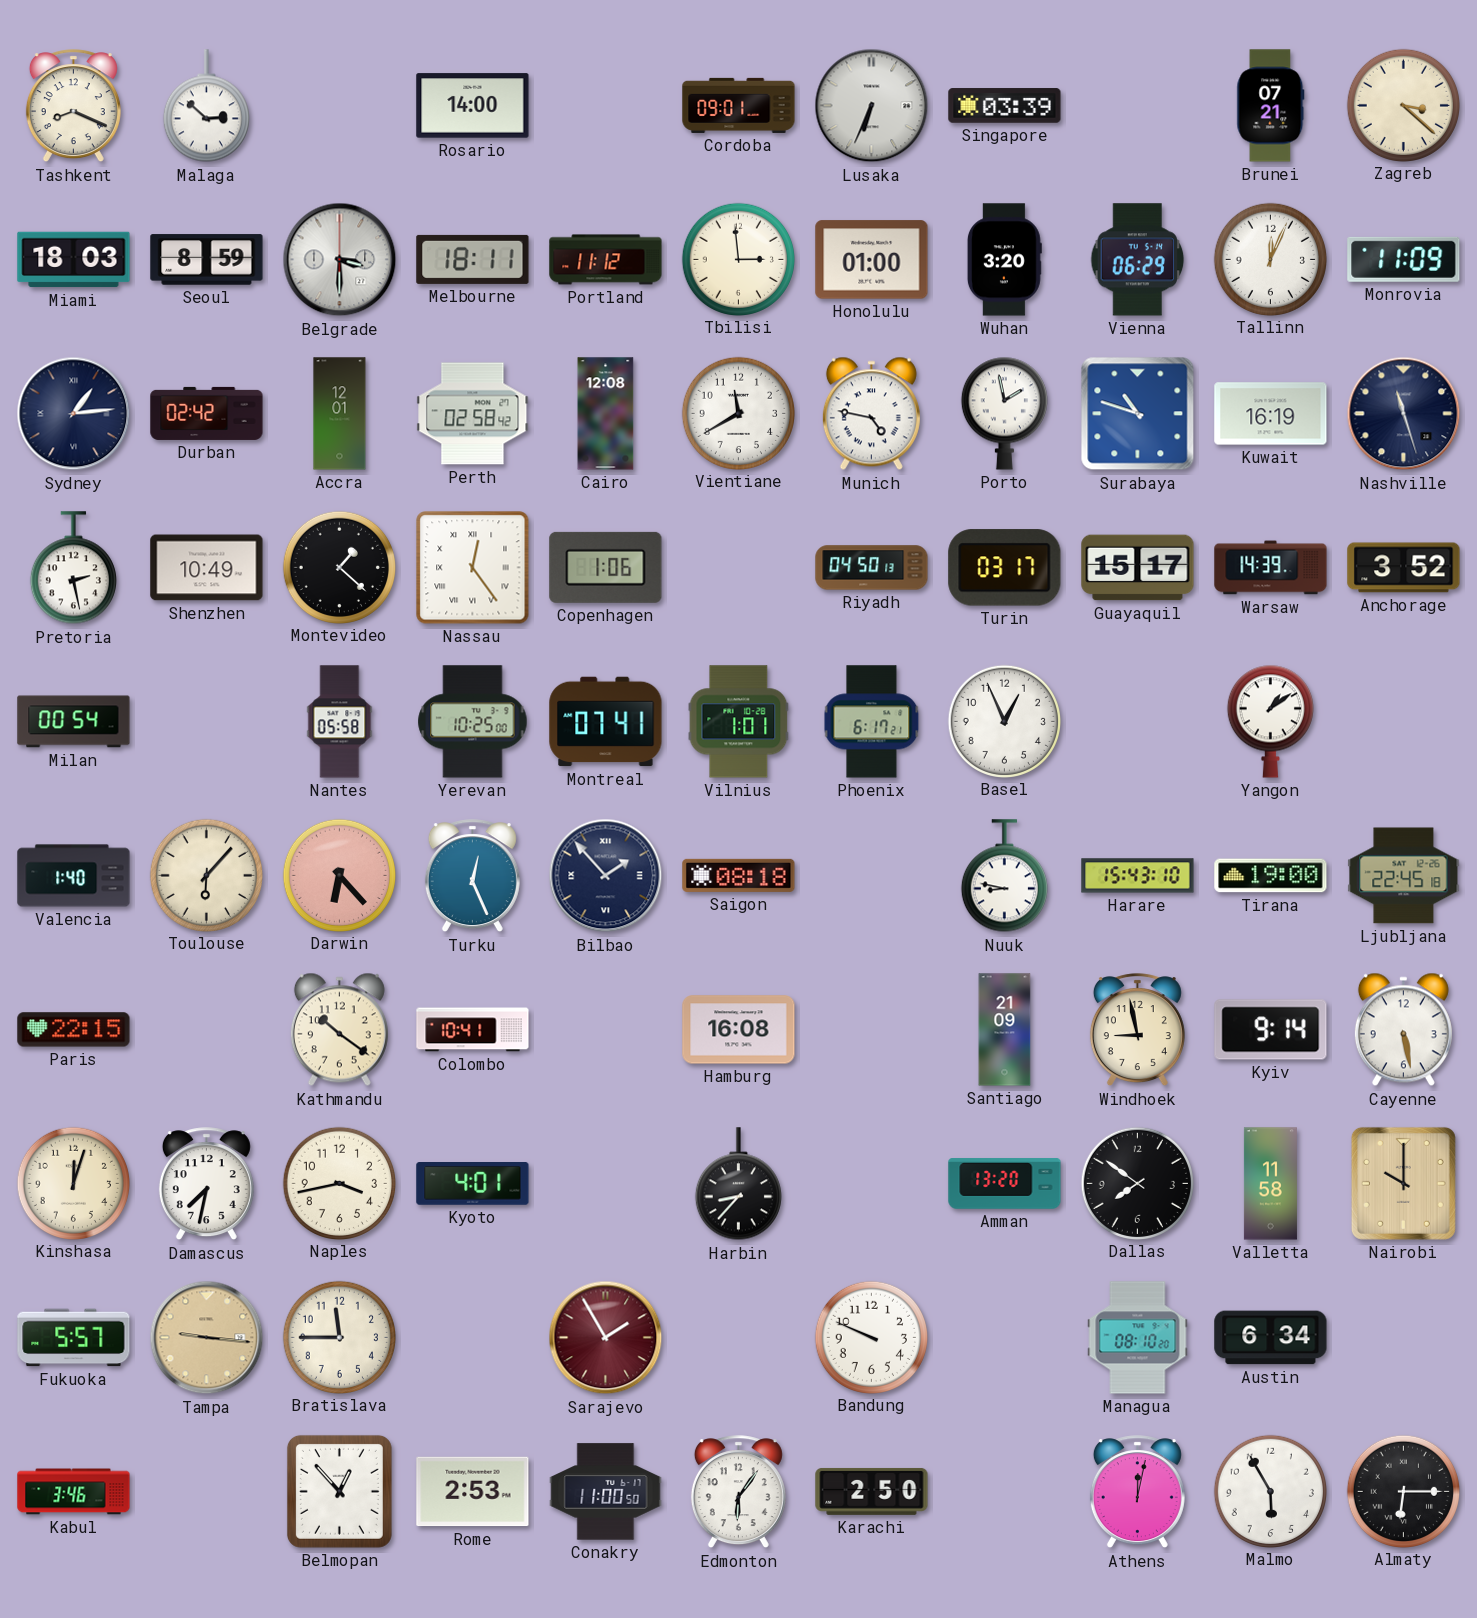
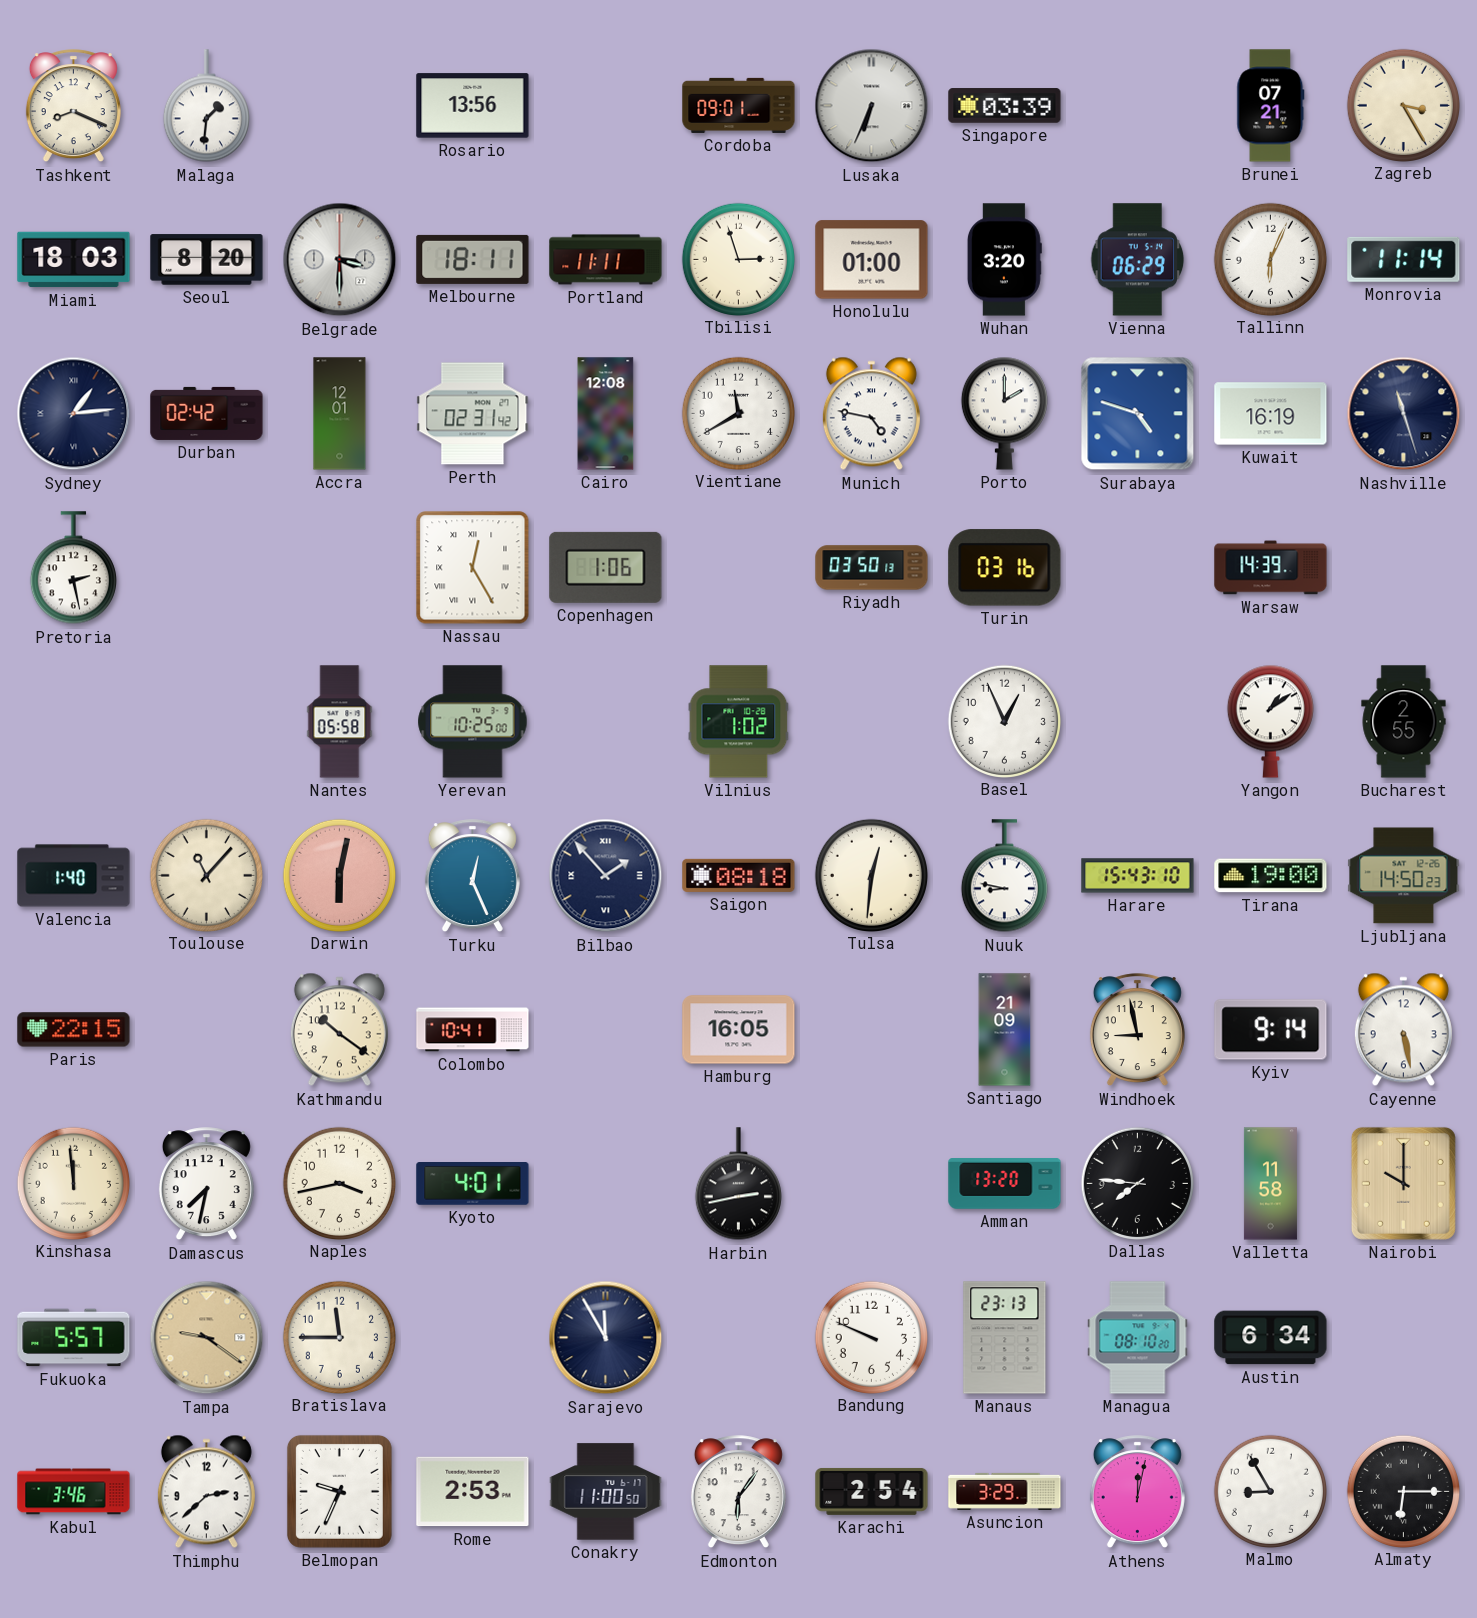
Malaga: 2:52 -> 1:31 (206, 106)
Rosario: 14:00 -> 13:56 (473, 106)
Zagreb: 3:22 -> 3:25 (1403, 105)
Seoul: 8:59 -> 8:20 (207, 260)
Portland: 11:12 -> 11:11 (606, 260)
Tbilisi: 2:59 -> 2:57 (738, 259)
Tallinn: 12:04 -> 6:04 (1270, 259)
Monrovia: 11:09 -> 11:14 (1404, 259)
Perth: 02:58 -> 02:31 (473, 414)
Porto: 1:58 -> 2:00 (1004, 413)
Surabaya: 10:48 -> 4:48 (1138, 414)
Shenzhen: 10:49 -> none (207, 568)
Montevideo: 1:22 -> none (339, 567)
Nassau: 12:24 -> 12:25 (473, 568)
Riyadh: 04:50 -> 03:50 (872, 568)
Turin: 03:17 -> 03:16 (1005, 568)
Guayaquil: 15:17 -> none (1138, 568)
Anchorage: 3:52 -> none (1404, 568)
Milan: 00:54 -> none (74, 722)
Montreal: 07:41 -> none (606, 722)
Vilnius: 1:01 -> 1:02 (739, 722)
Phoenix: 6:17 -> none (872, 722)
Bucharest: none -> 2:55 (1404, 722)
Toulouse: 6:07 -> 11:07 (206, 875)
Darwin: 6:23 -> 6:02 (339, 875)
Tulsa: none -> 12:31 (871, 875)
Ljubljana: 22:45 -> 14:50 (1404, 876)
Hamburg: 16:08 -> 16:05 (739, 1030)
Kinshasa: 12:03 -> 11:59 (73, 1183)
Harbin: 8:37 -> 2:43 (738, 1184)
Dallas: 7:51 -> 7:46 (1137, 1183)
Tampa: 9:16 -> 9:21 (207, 1338)
Sarajevo: 1:55 -> 11:55 (606, 1338)
Sarajevo dial: burgundy -> navy (606, 1338)
Manaus: none -> 23:13 (1005, 1338)
Thimphu: none -> 2:38 (206, 1492)
Belmopan: 12:53 -> 9:34 (339, 1491)
Karachi: 2:50 -> 2:54 (872, 1491)
Asuncion: none -> 3:29 (1005, 1491)
Malmo: 5:55 -> 8:55 (1270, 1491)
